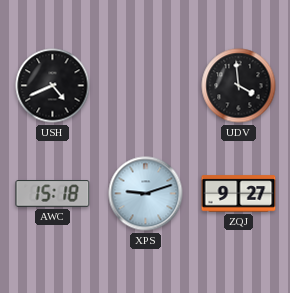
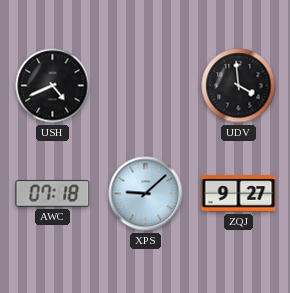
AWC: 15:18 -> 07:18 (53, 194)
XPS: 9:12 -> 9:08 (146, 194)
